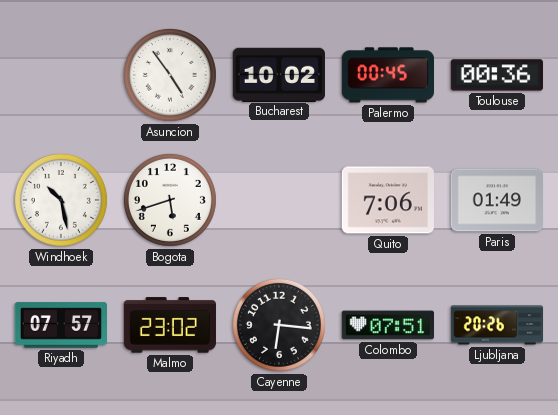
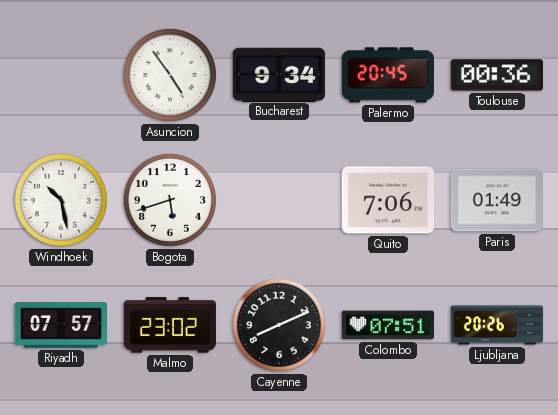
Bucharest: 10:02 -> 9:34 (279, 74)
Palermo: 00:45 -> 20:45 (387, 75)
Cayenne: 6:16 -> 8:11 (279, 325)
